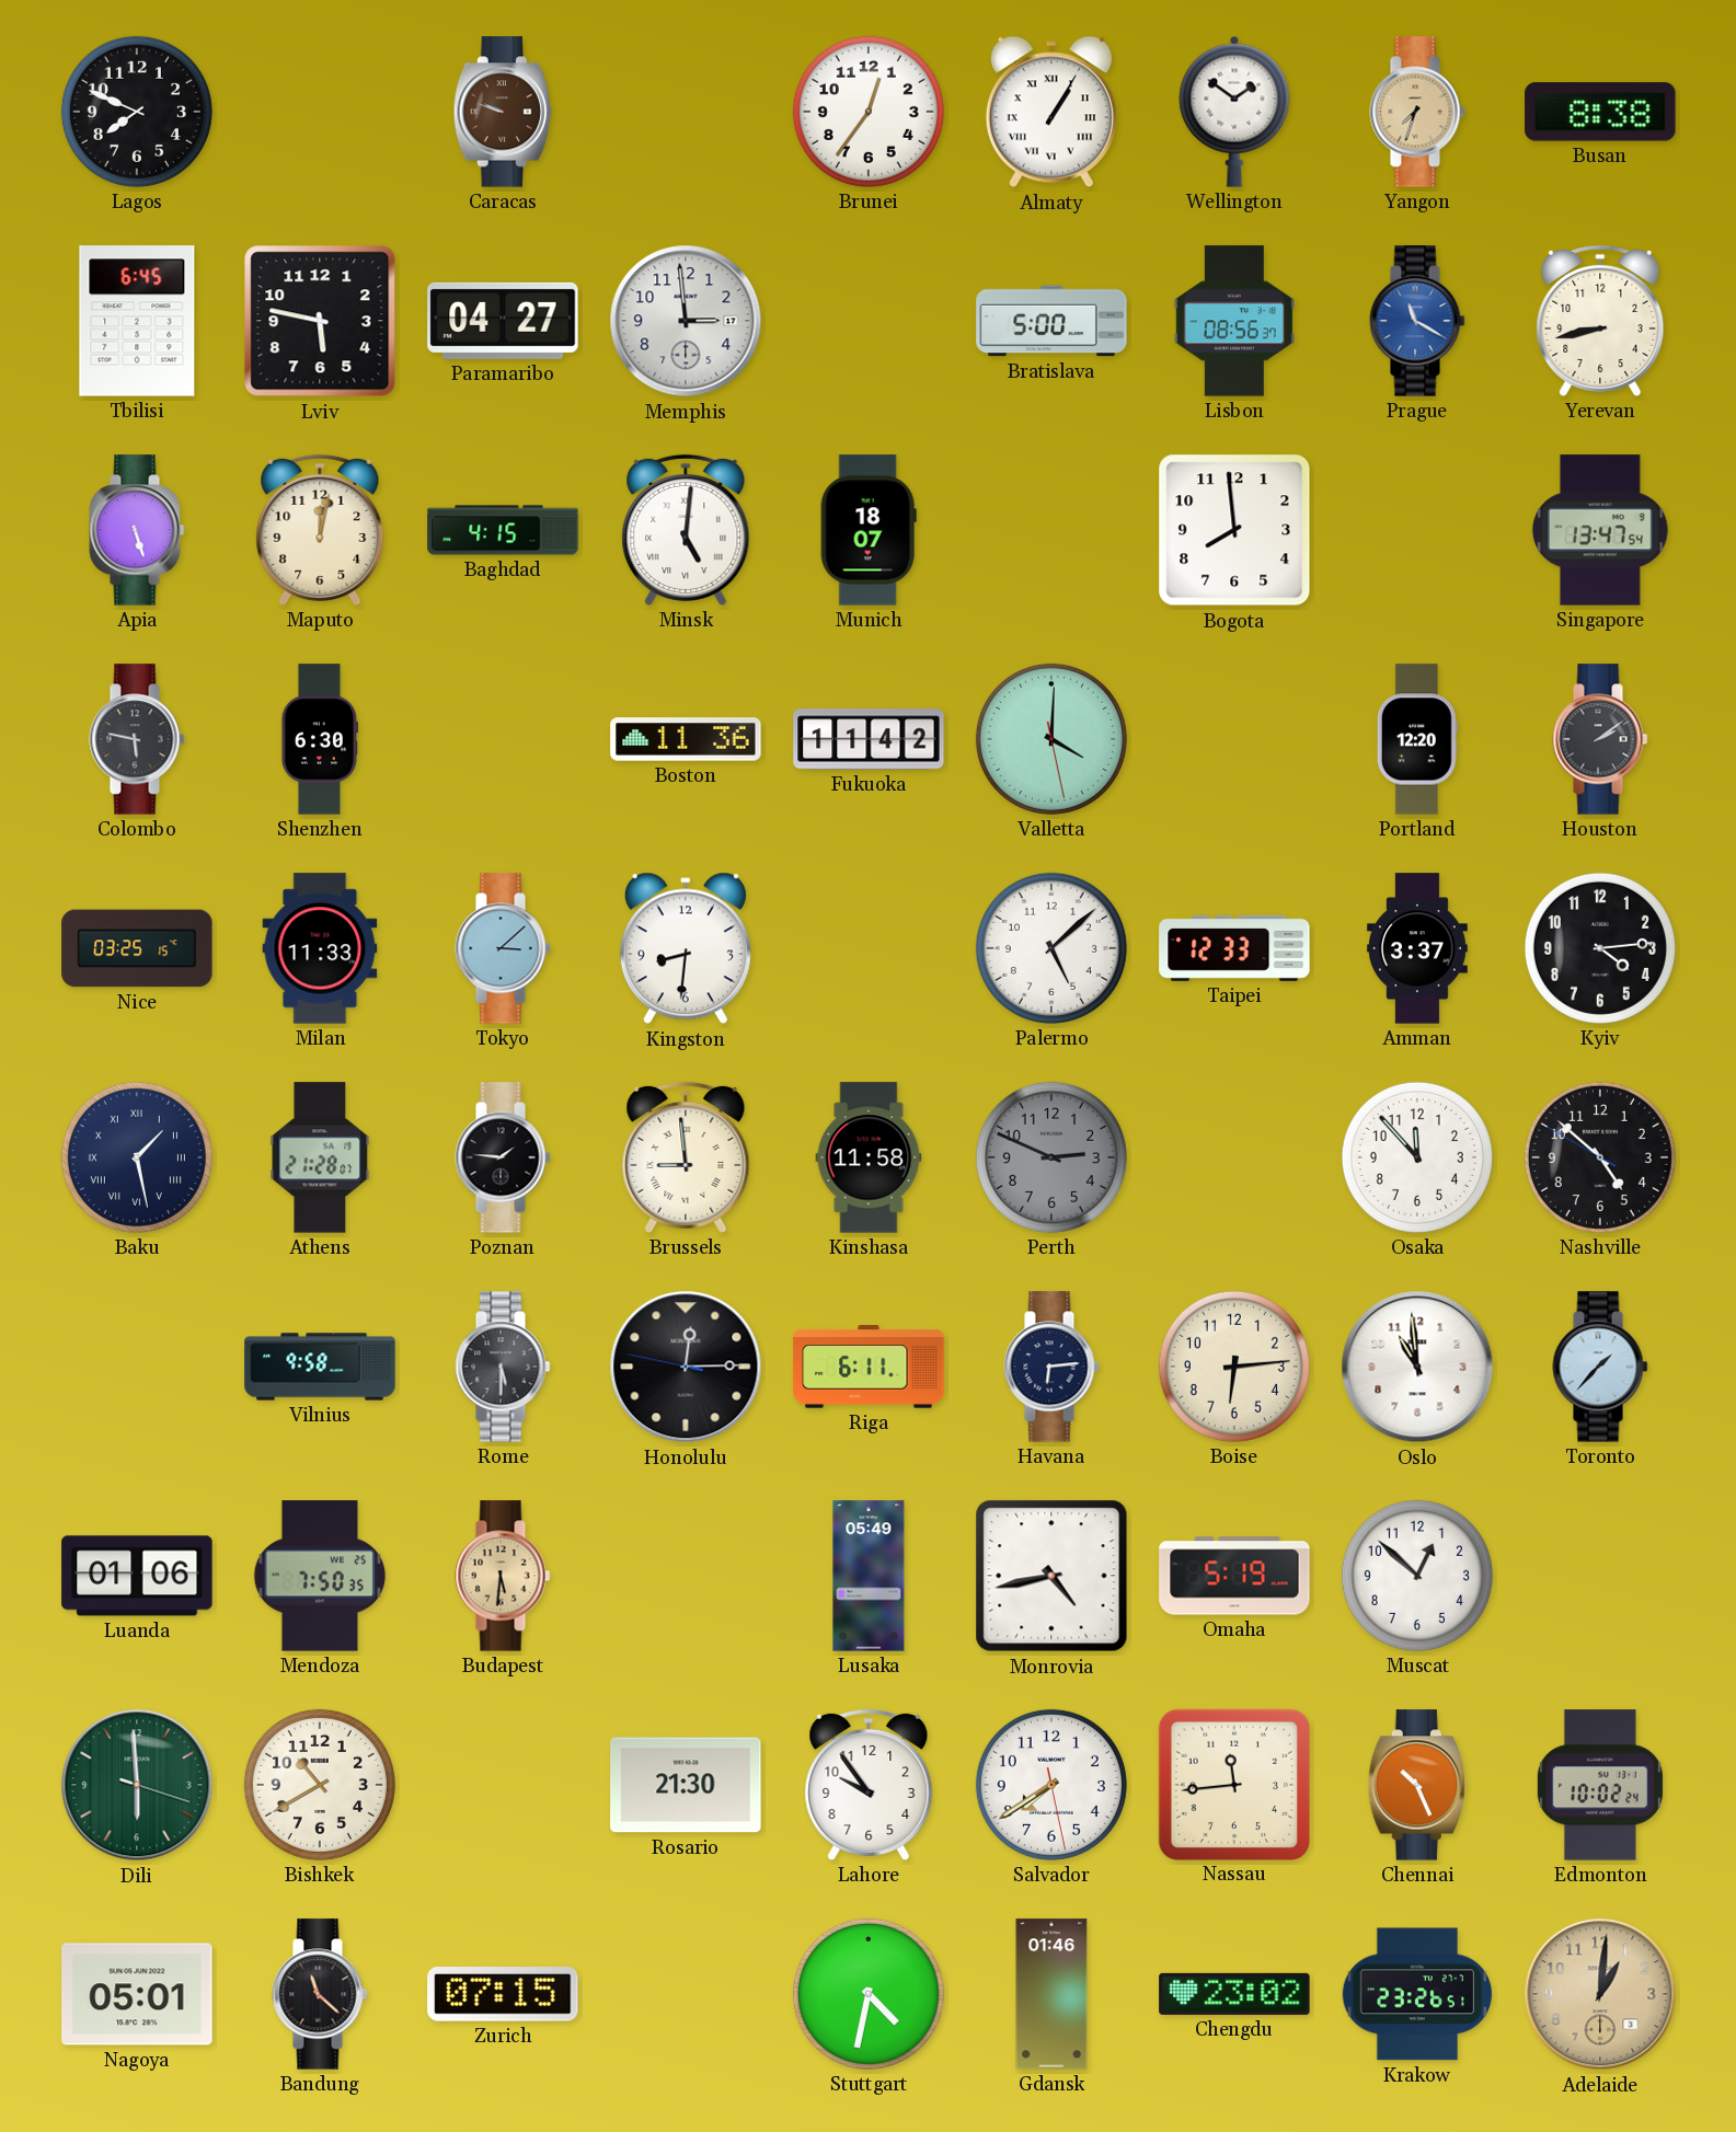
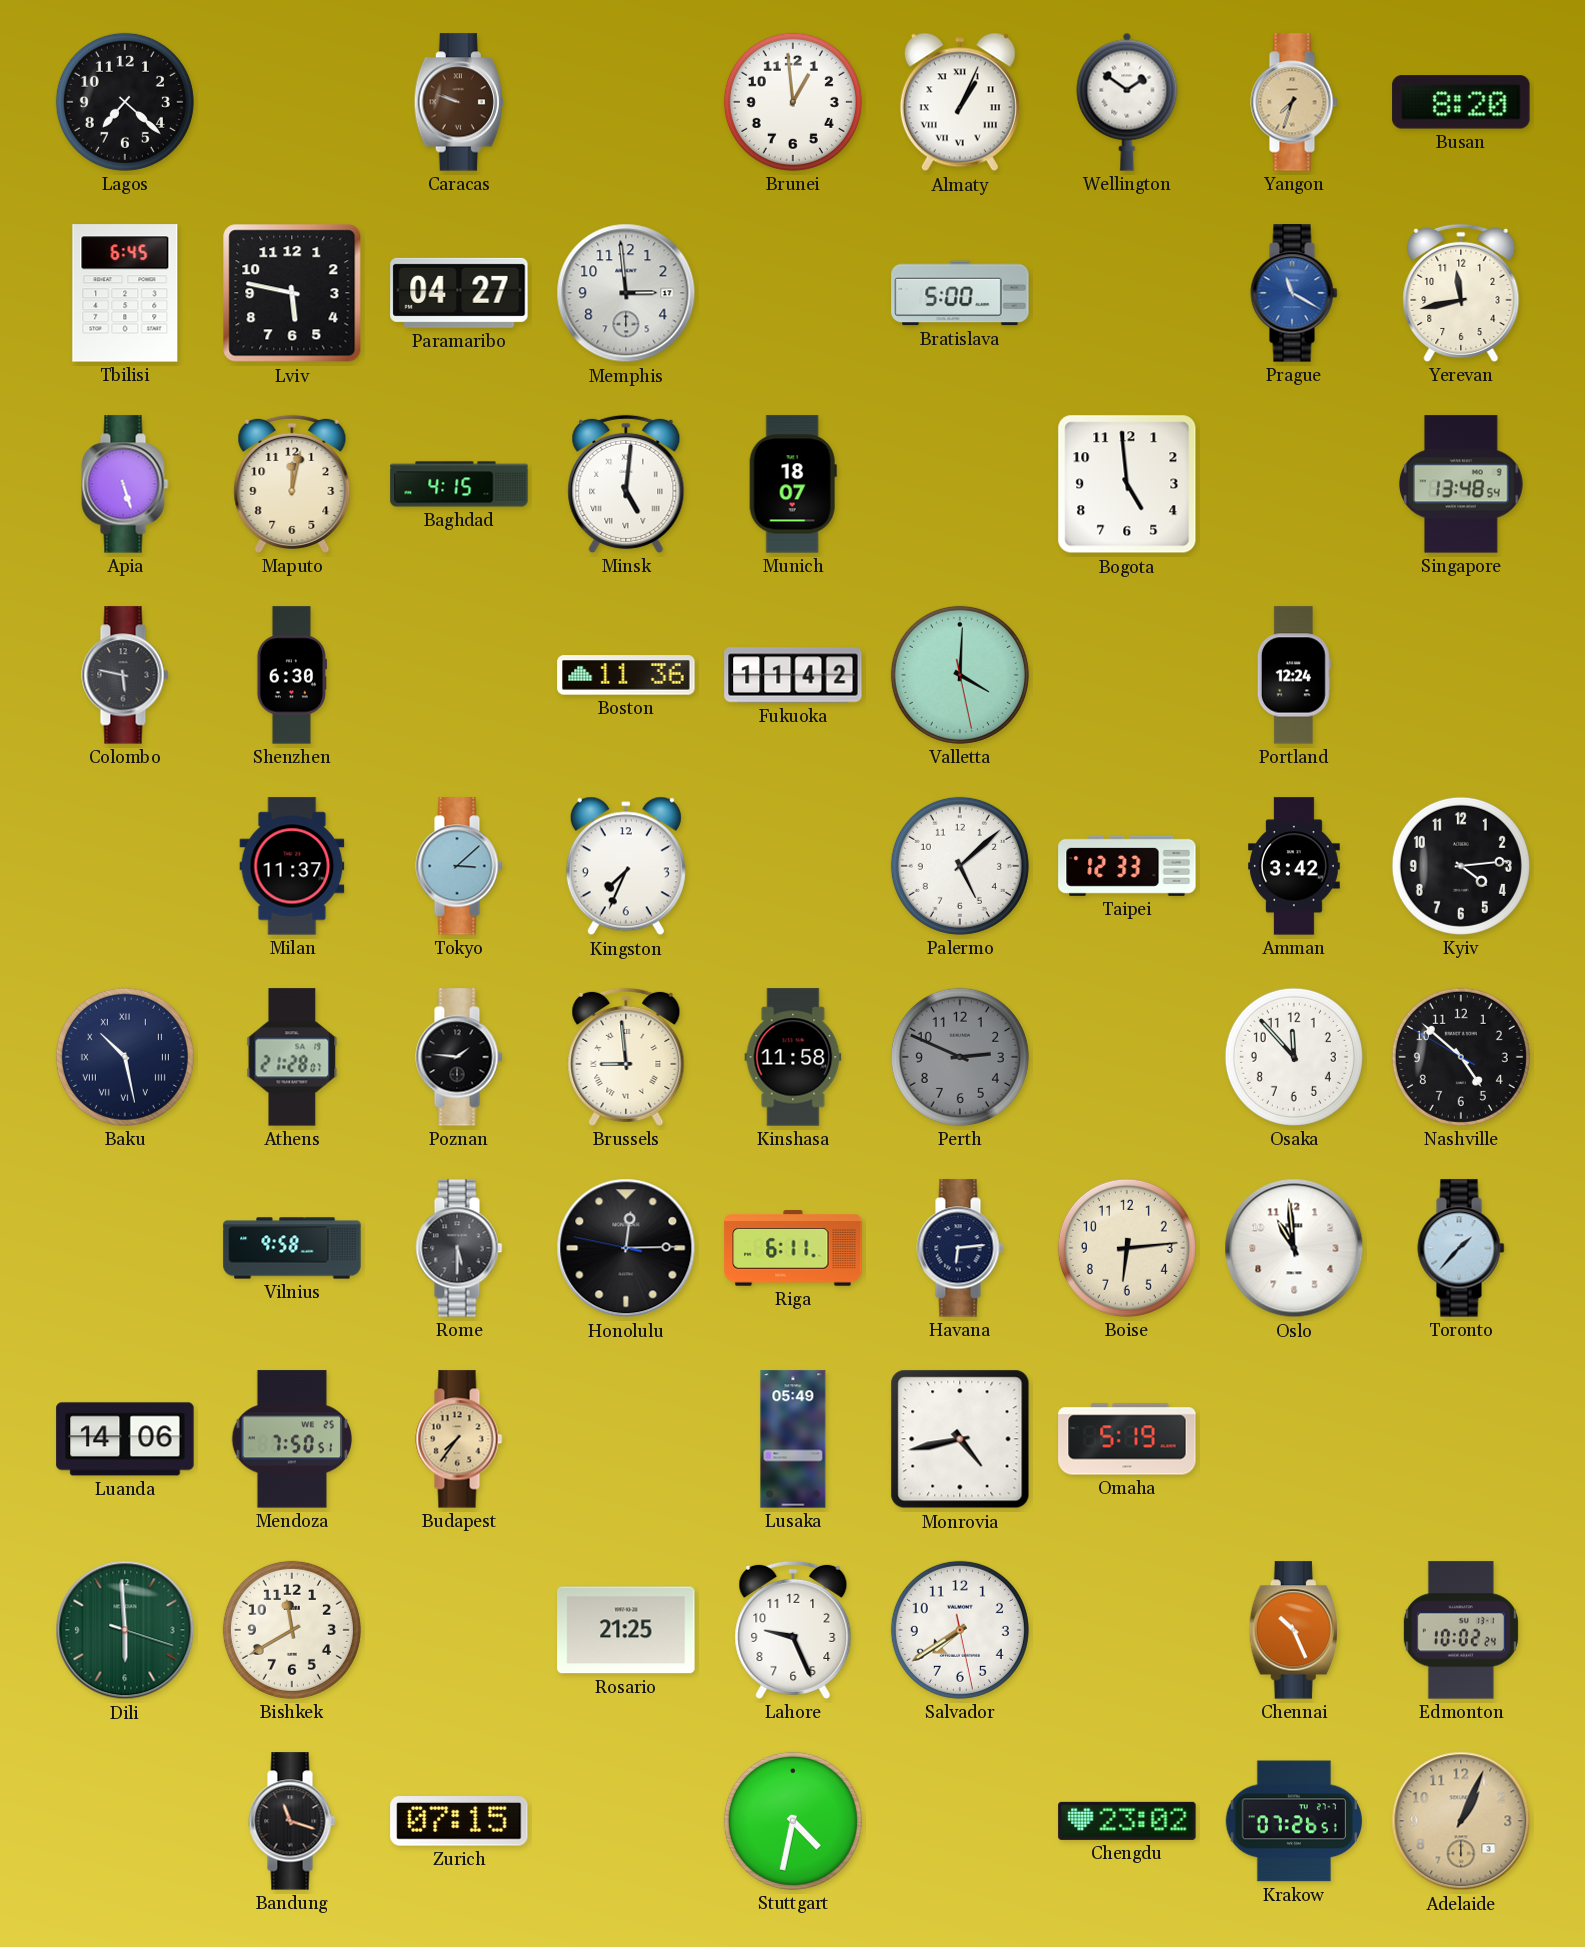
Lagos: 7:49 -> 7:22 (125, 102)
Brunei: 12:36 -> 12:59 (793, 102)
Almaty: 1:05 -> 1:04 (960, 102)
Busan: 8:38 -> 8:20 (1461, 102)
Lisbon: 08:56 -> none (1233, 321)
Yerevan: 8:43 -> 11:43 (1461, 293)
Bogota: 7:59 -> 4:59 (1127, 484)
Singapore: 13:47 -> 13:48 (1461, 484)
Portland: 12:20 -> 12:24 (1294, 675)
Houston: 2:09 -> none (1600, 739)
Nice: 03:25 -> none (137, 948)
Milan: 11:33 -> 11:37 (292, 866)
Kingston: 8:31 -> 7:34 (626, 866)
Amman: 3:37 -> 3:42 (1295, 866)
Baku: 1:28 -> 10:28 (125, 1057)
Luanda: 01:06 -> 14:06 (125, 1439)
Mendoza: 7:50:35 -> 7:50:51 (291, 1439)
Budapest: 5:31 -> 7:36 (459, 1439)
Muscat: 12:52 -> none (1417, 1576)
Bishkek: 10:40 -> 11:40 (292, 1630)
Rosario: 21:30 -> 21:25 (626, 1630)
Lahore: 9:54 -> 9:26 (793, 1630)
Nassau: 11:44 -> none (1233, 1784)
Nagoya: 05:01 -> none (137, 1994)
Bandung: 11:22 -> 11:18 (292, 1821)
Gdansk: 01:46 -> none (1051, 1994)
Krakow: 23:26 -> 07:26 (1293, 1821)
Adelaide: 1:01 -> 1:04 (1461, 1821)
